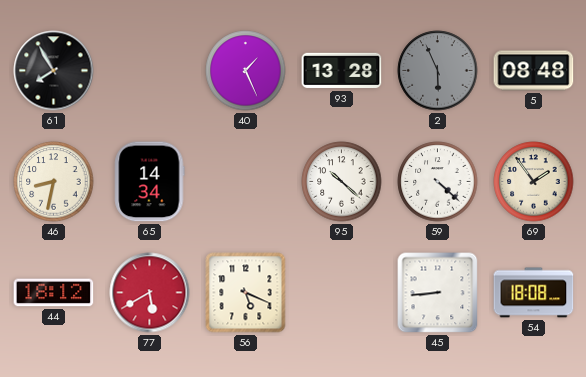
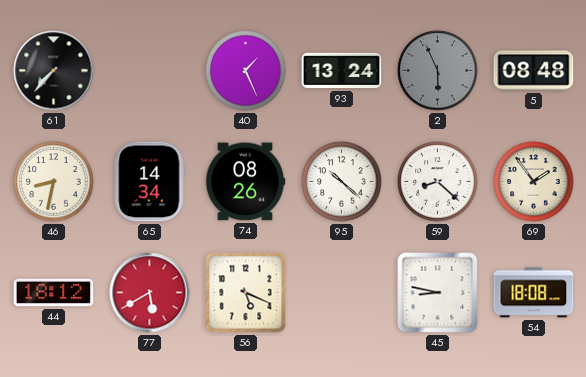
61: 7:55 -> 7:37 (54, 71)
93: 13:28 -> 13:24 (342, 71)
74: none -> 08:26 (245, 182)
59: 4:22 -> 8:22 (438, 182)
45: 8:44 -> 8:47 (438, 293)
